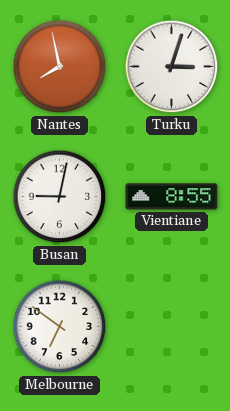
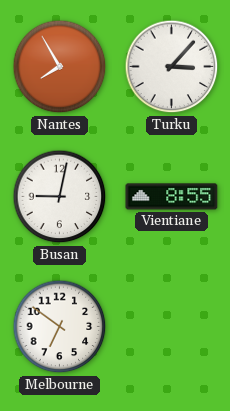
Nantes: 7:58 -> 7:55 (60, 67)
Turku: 3:03 -> 3:07 (172, 67)
